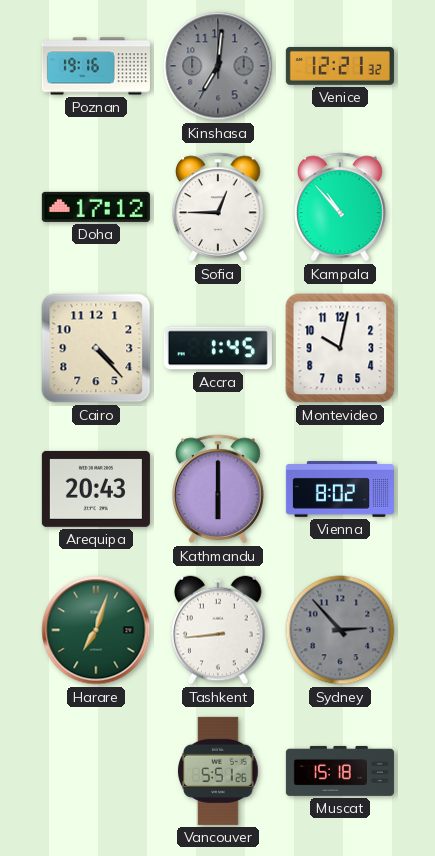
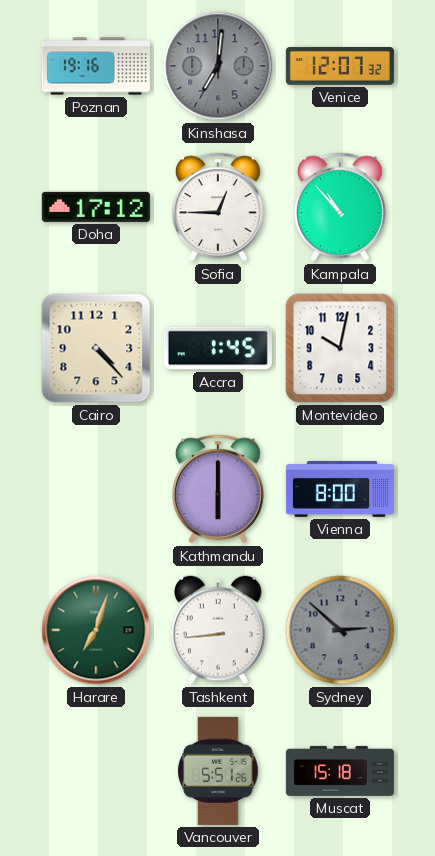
Venice: 12:21 -> 12:07 (340, 66)
Arequipa: 20:43 -> none (96, 489)
Vienna: 8:02 -> 8:00 (340, 490)
Sydney: 2:53 -> 2:52 (340, 630)
